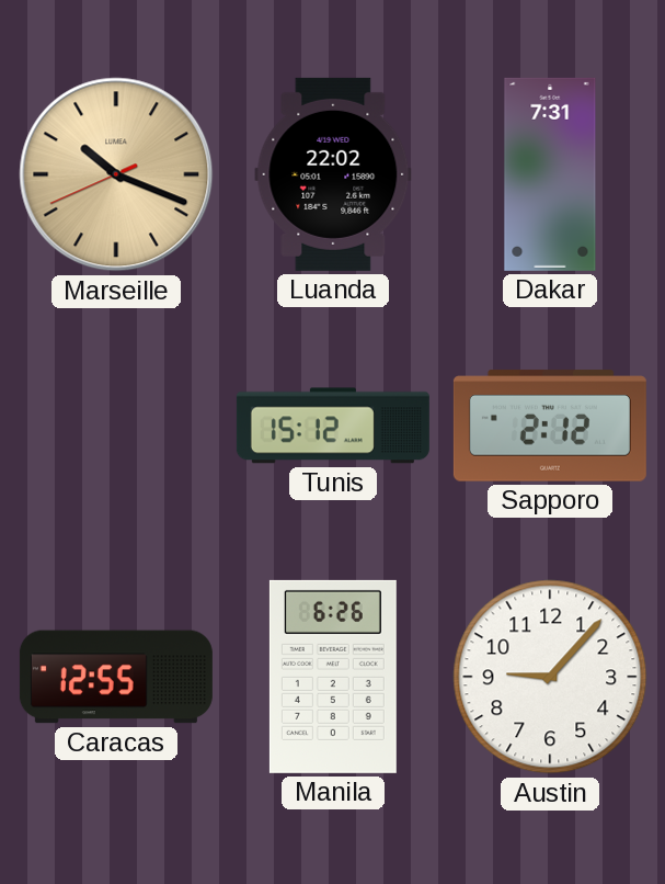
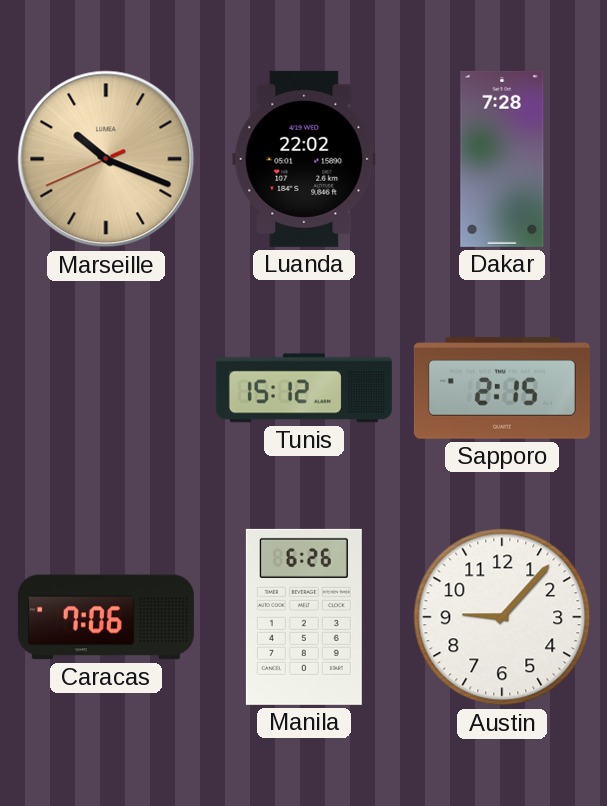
Dakar: 7:31 -> 7:28 (502, 159)
Sapporo: 2:12 -> 2:15 (502, 388)
Caracas: 12:55 -> 7:06 (106, 617)
